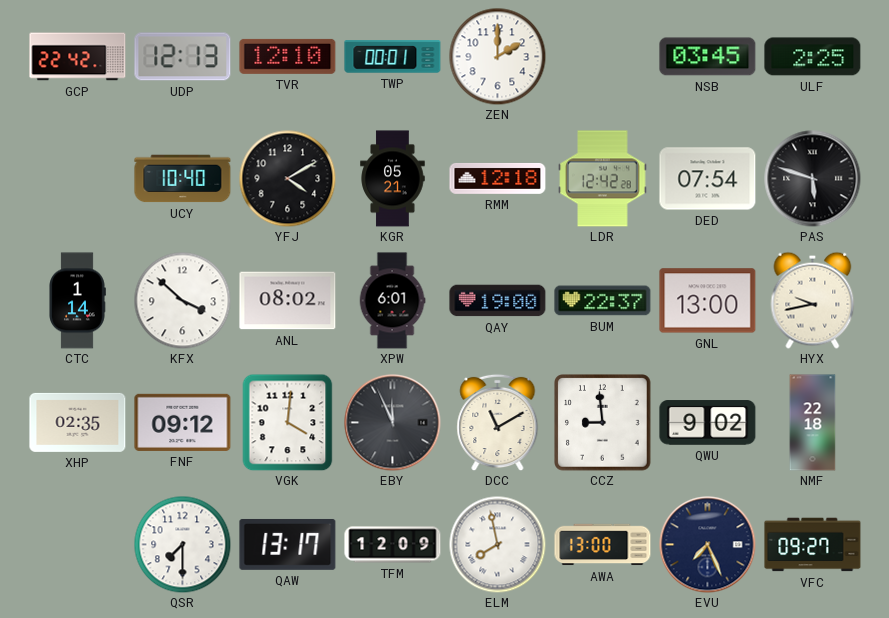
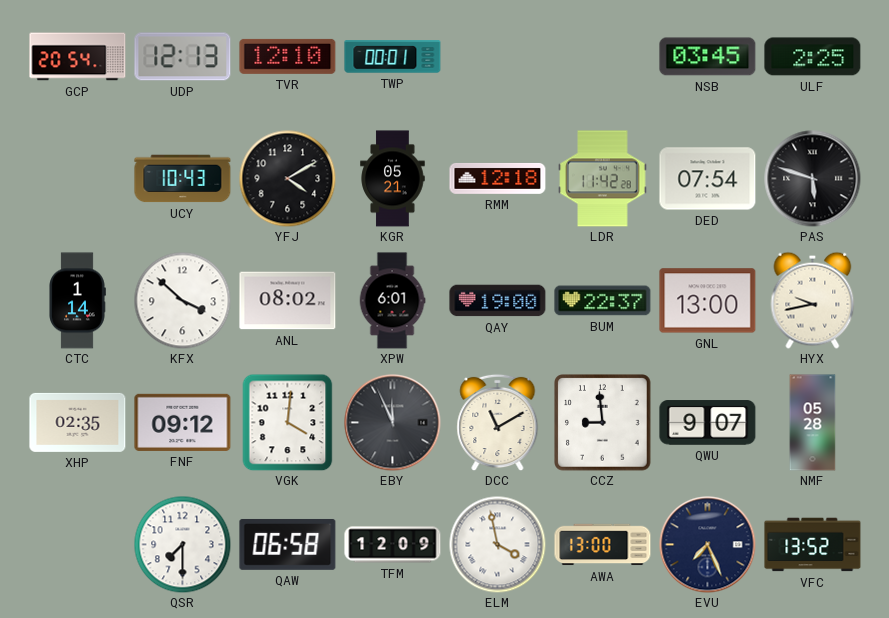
GCP: 22:42 -> 20:54 (78, 57)
ZEN: 2:00 -> none (497, 56)
UCY: 10:40 -> 10:43 (183, 179)
LDR: 12:42 -> 11:42 (603, 179)
QWU: 9:02 -> 9:07 (708, 423)
NMF: 22:18 -> 05:28 (813, 423)
QAW: 13:17 -> 06:58 (288, 544)
ELM: 7:58 -> 3:58 (497, 544)
VFC: 09:27 -> 13:52 (813, 545)
